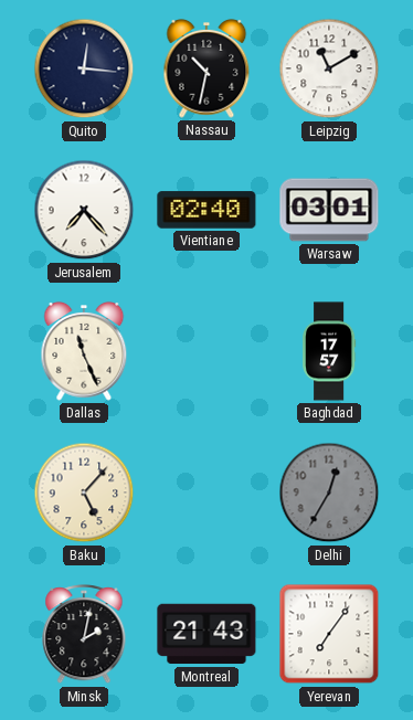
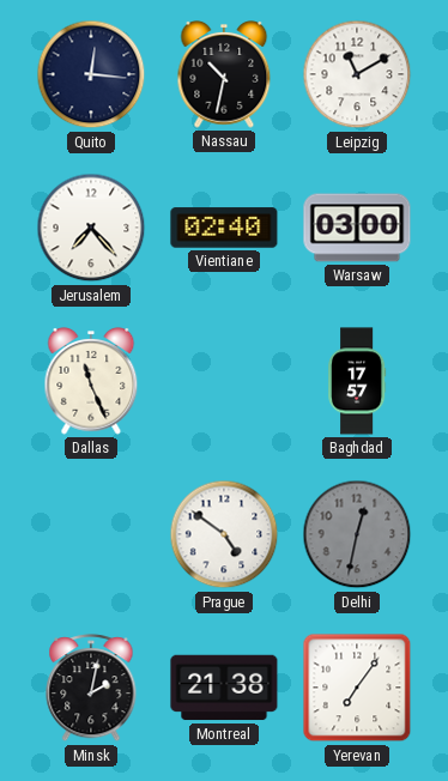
Warsaw: 03:01 -> 03:00 (357, 228)
Baku: 5:07 -> none (84, 493)
Prague: none -> 4:51 (224, 534)
Delhi: 12:35 -> 12:32 (357, 534)
Montreal: 21:43 -> 21:38 (224, 688)
